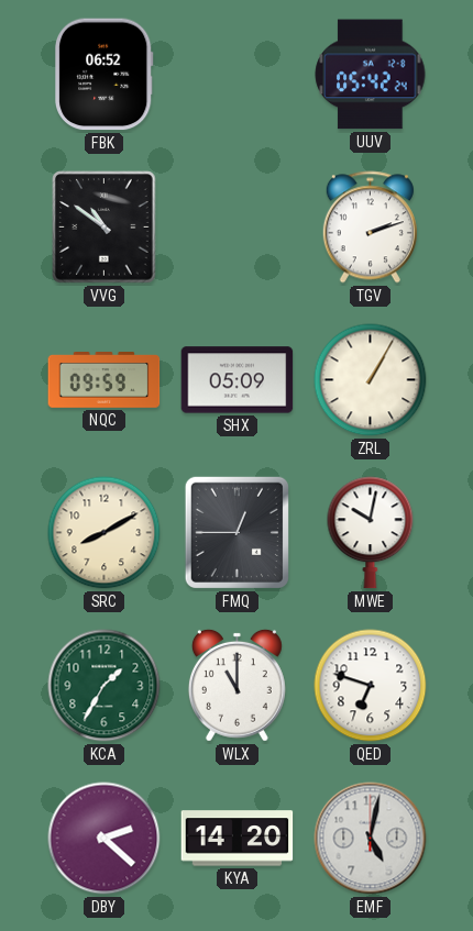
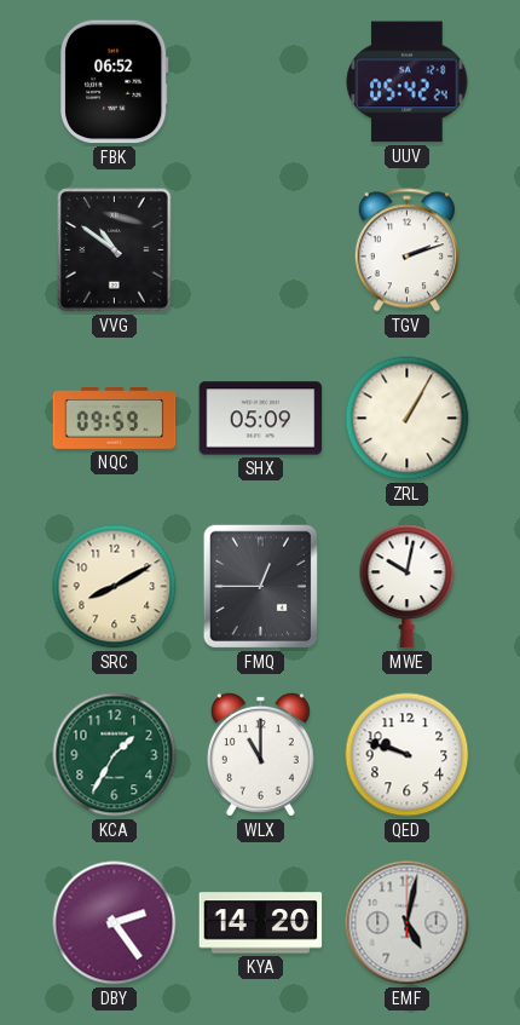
QED: 6:48 -> 9:48 (408, 755)
DBY: 2:22 -> 2:24 (115, 923)
